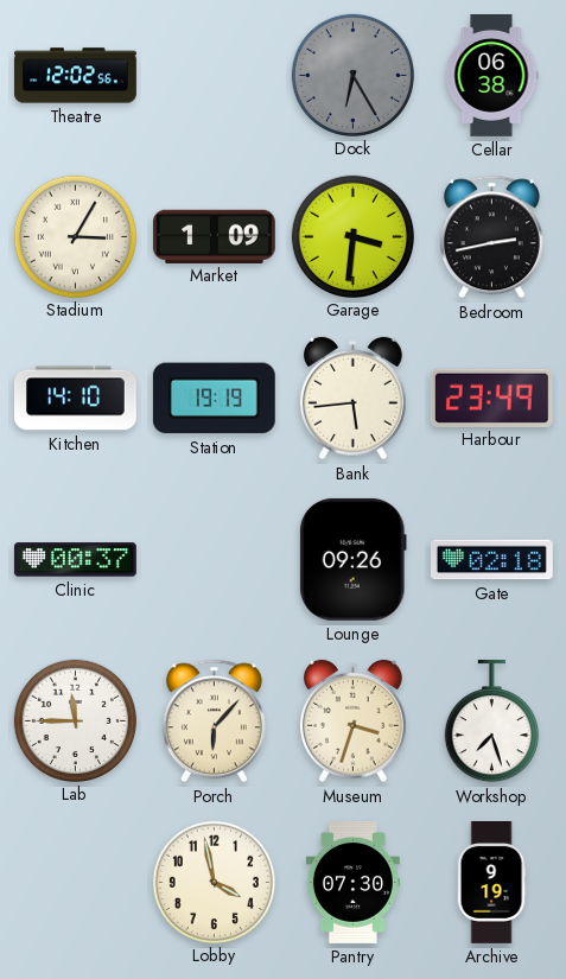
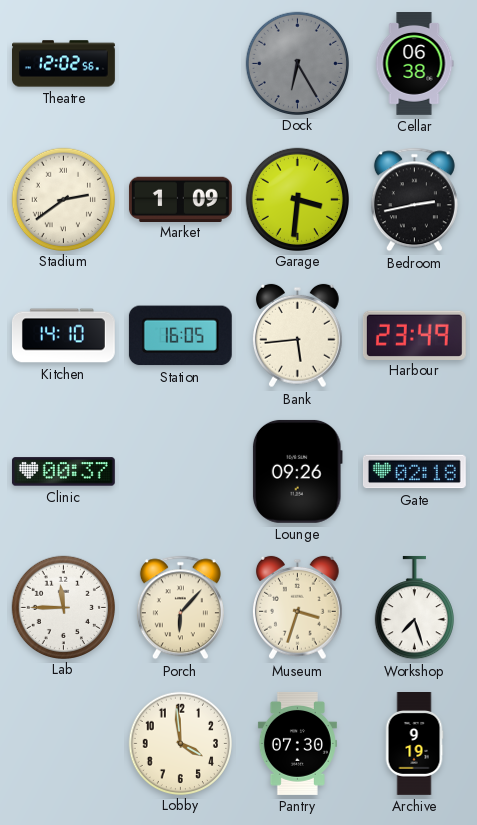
Stadium: 3:05 -> 2:39 (63, 199)
Station: 19:19 -> 16:05 (180, 336)
Lobby: 3:58 -> 3:59 (180, 743)
